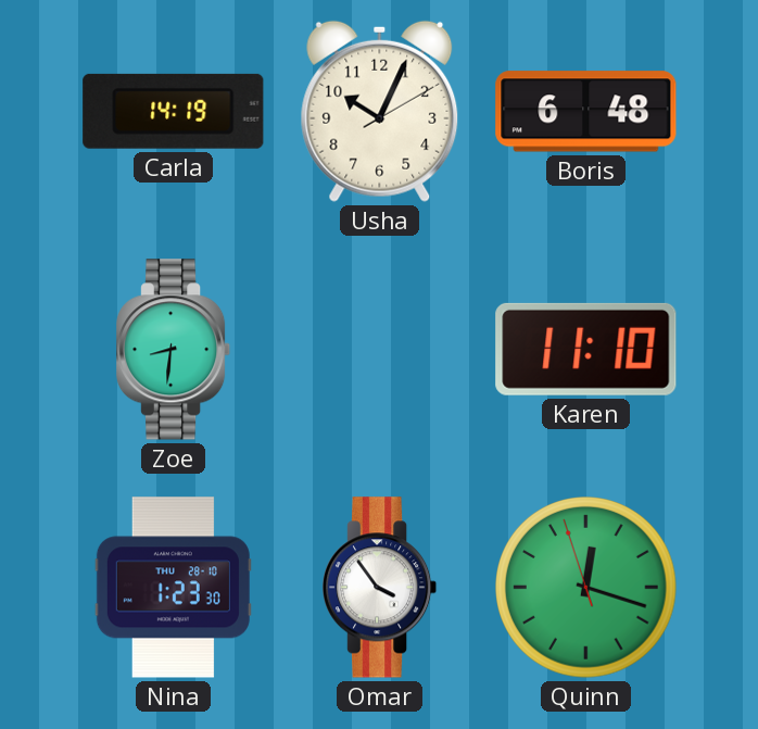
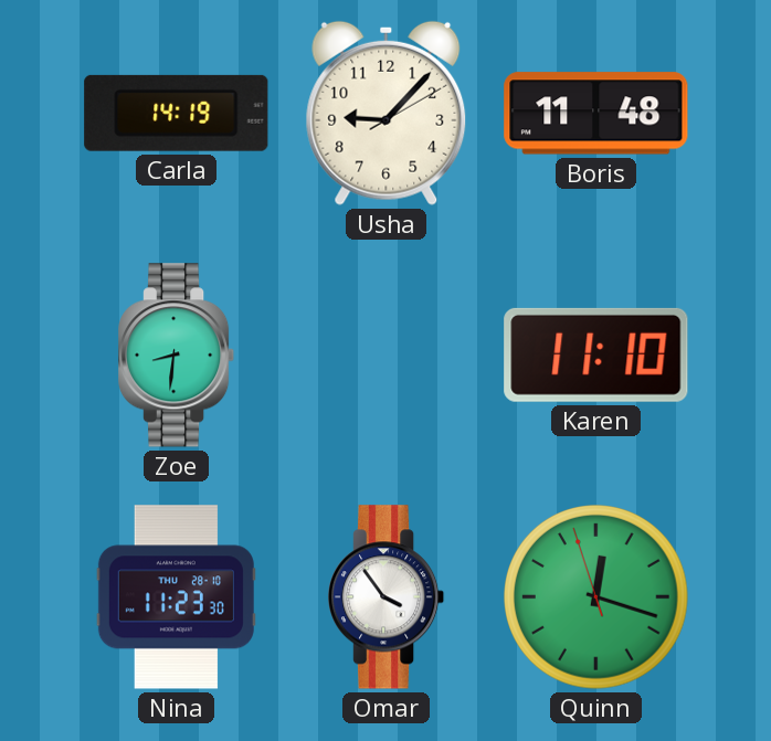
Usha: 10:04 -> 9:07 (387, 113)
Boris: 6:48 -> 11:48 (596, 114)
Nina: 1:23 -> 11:23 (176, 597)
